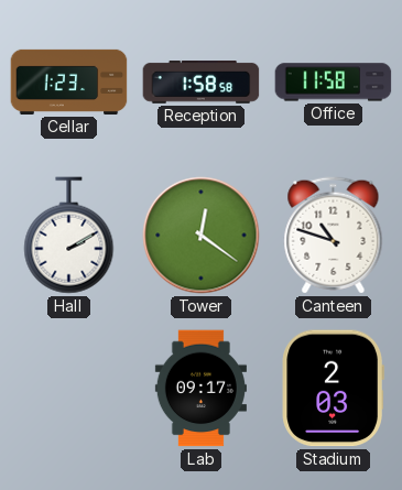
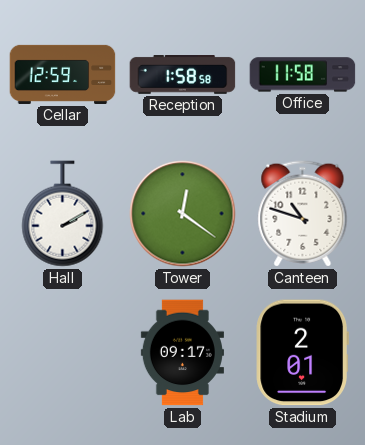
Cellar: 1:23 -> 12:59 (63, 74)
Stadium: 2:03 -> 2:01 (302, 353)
